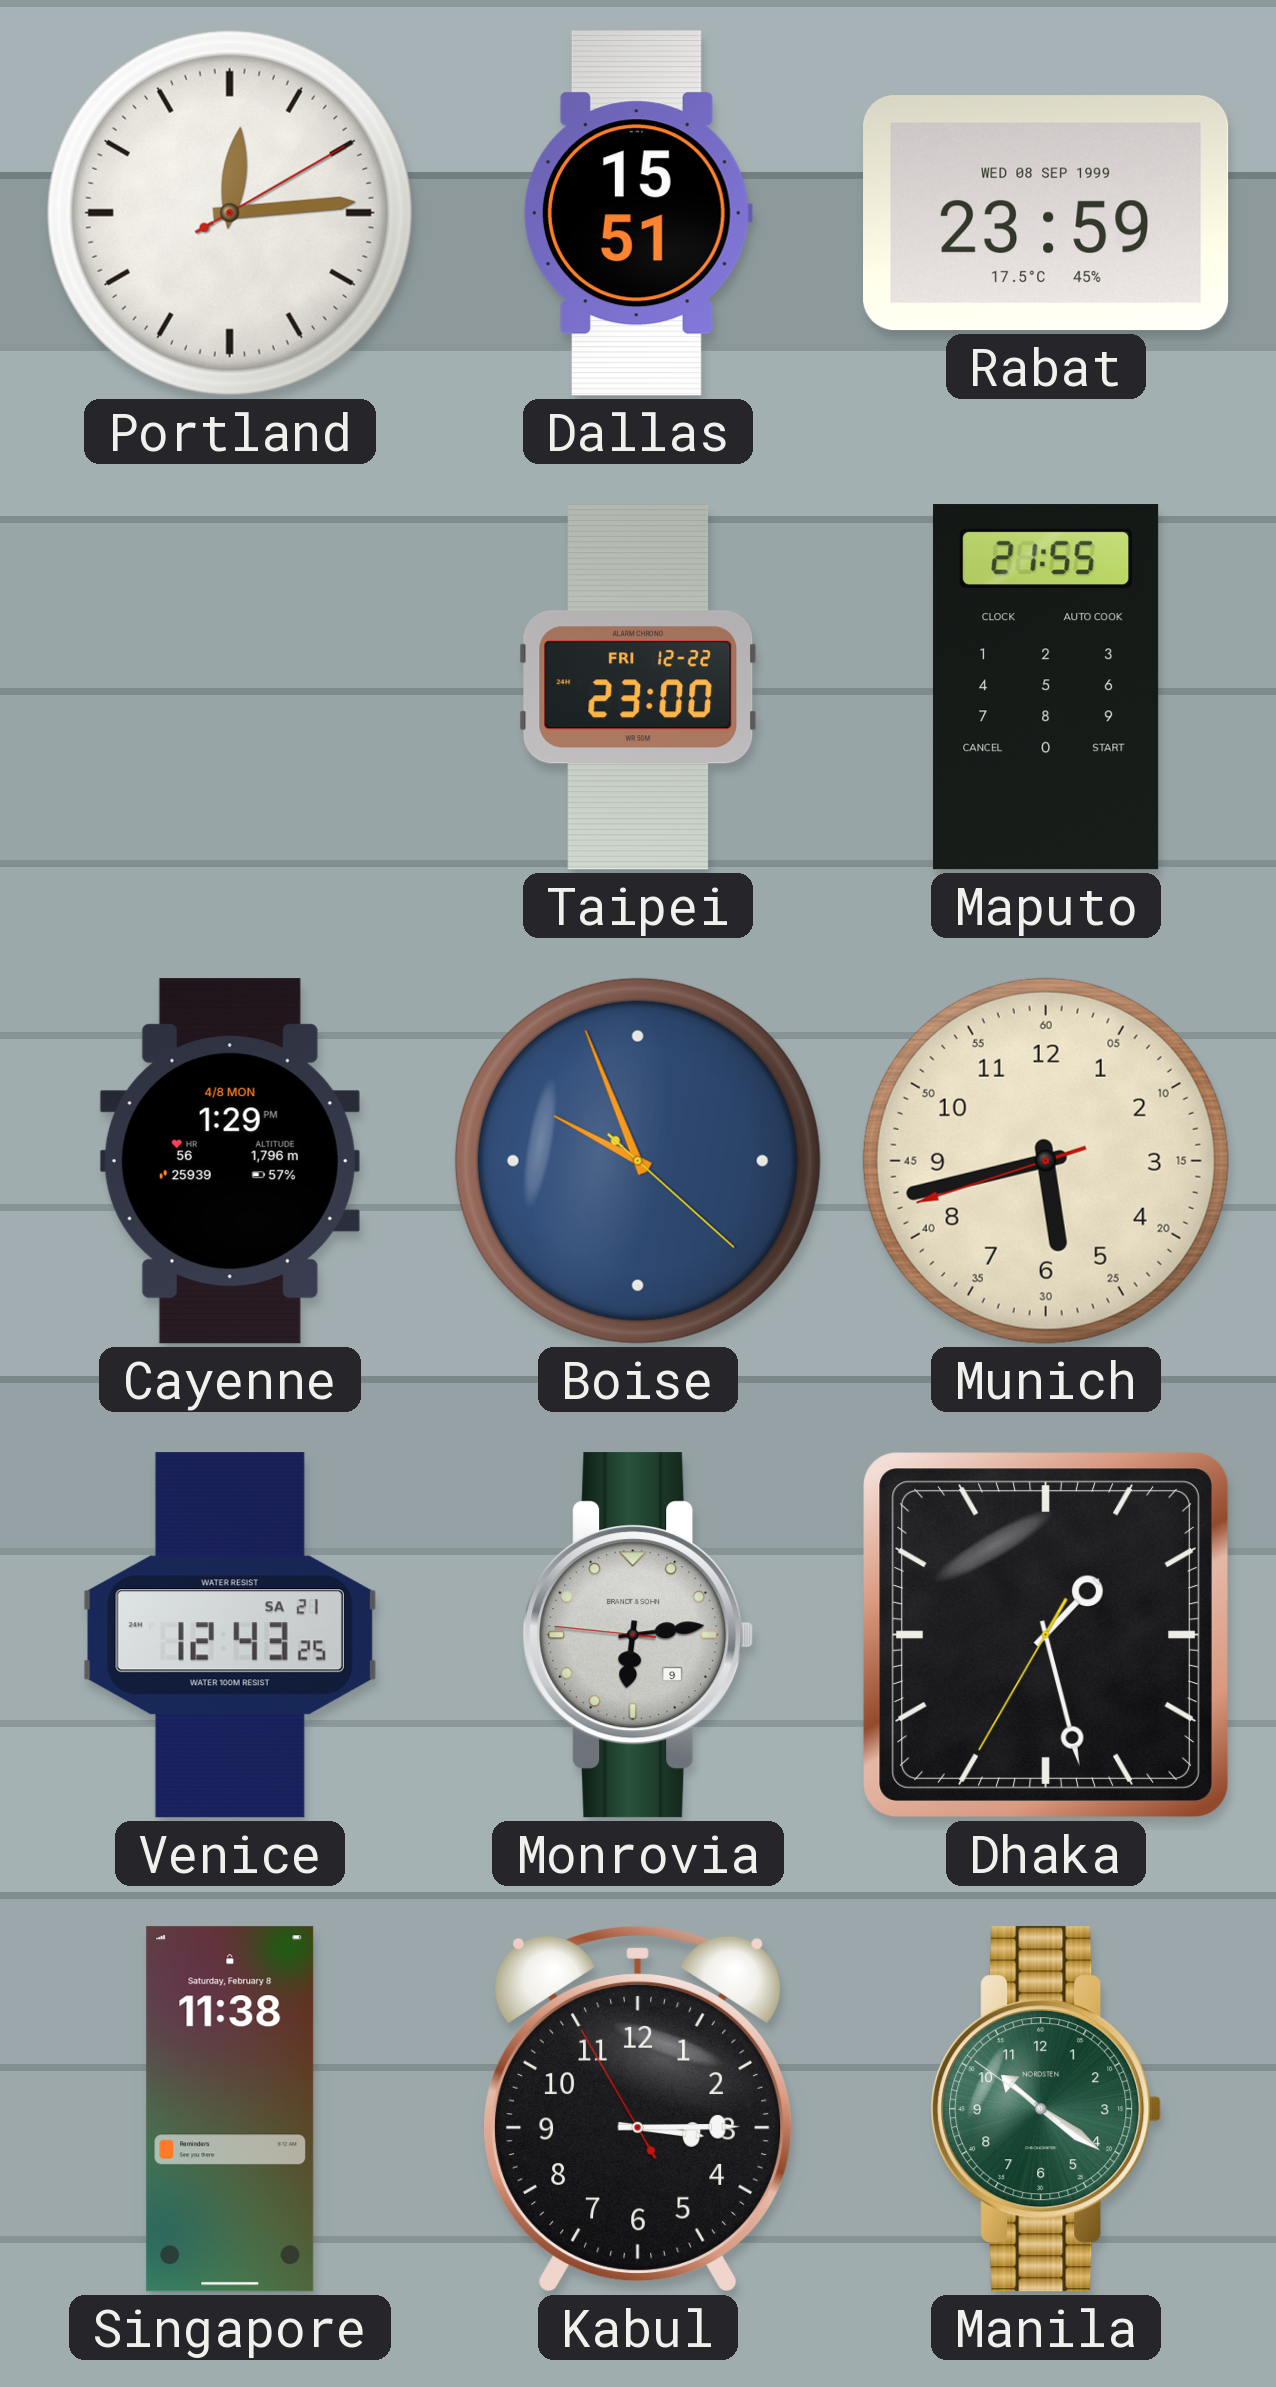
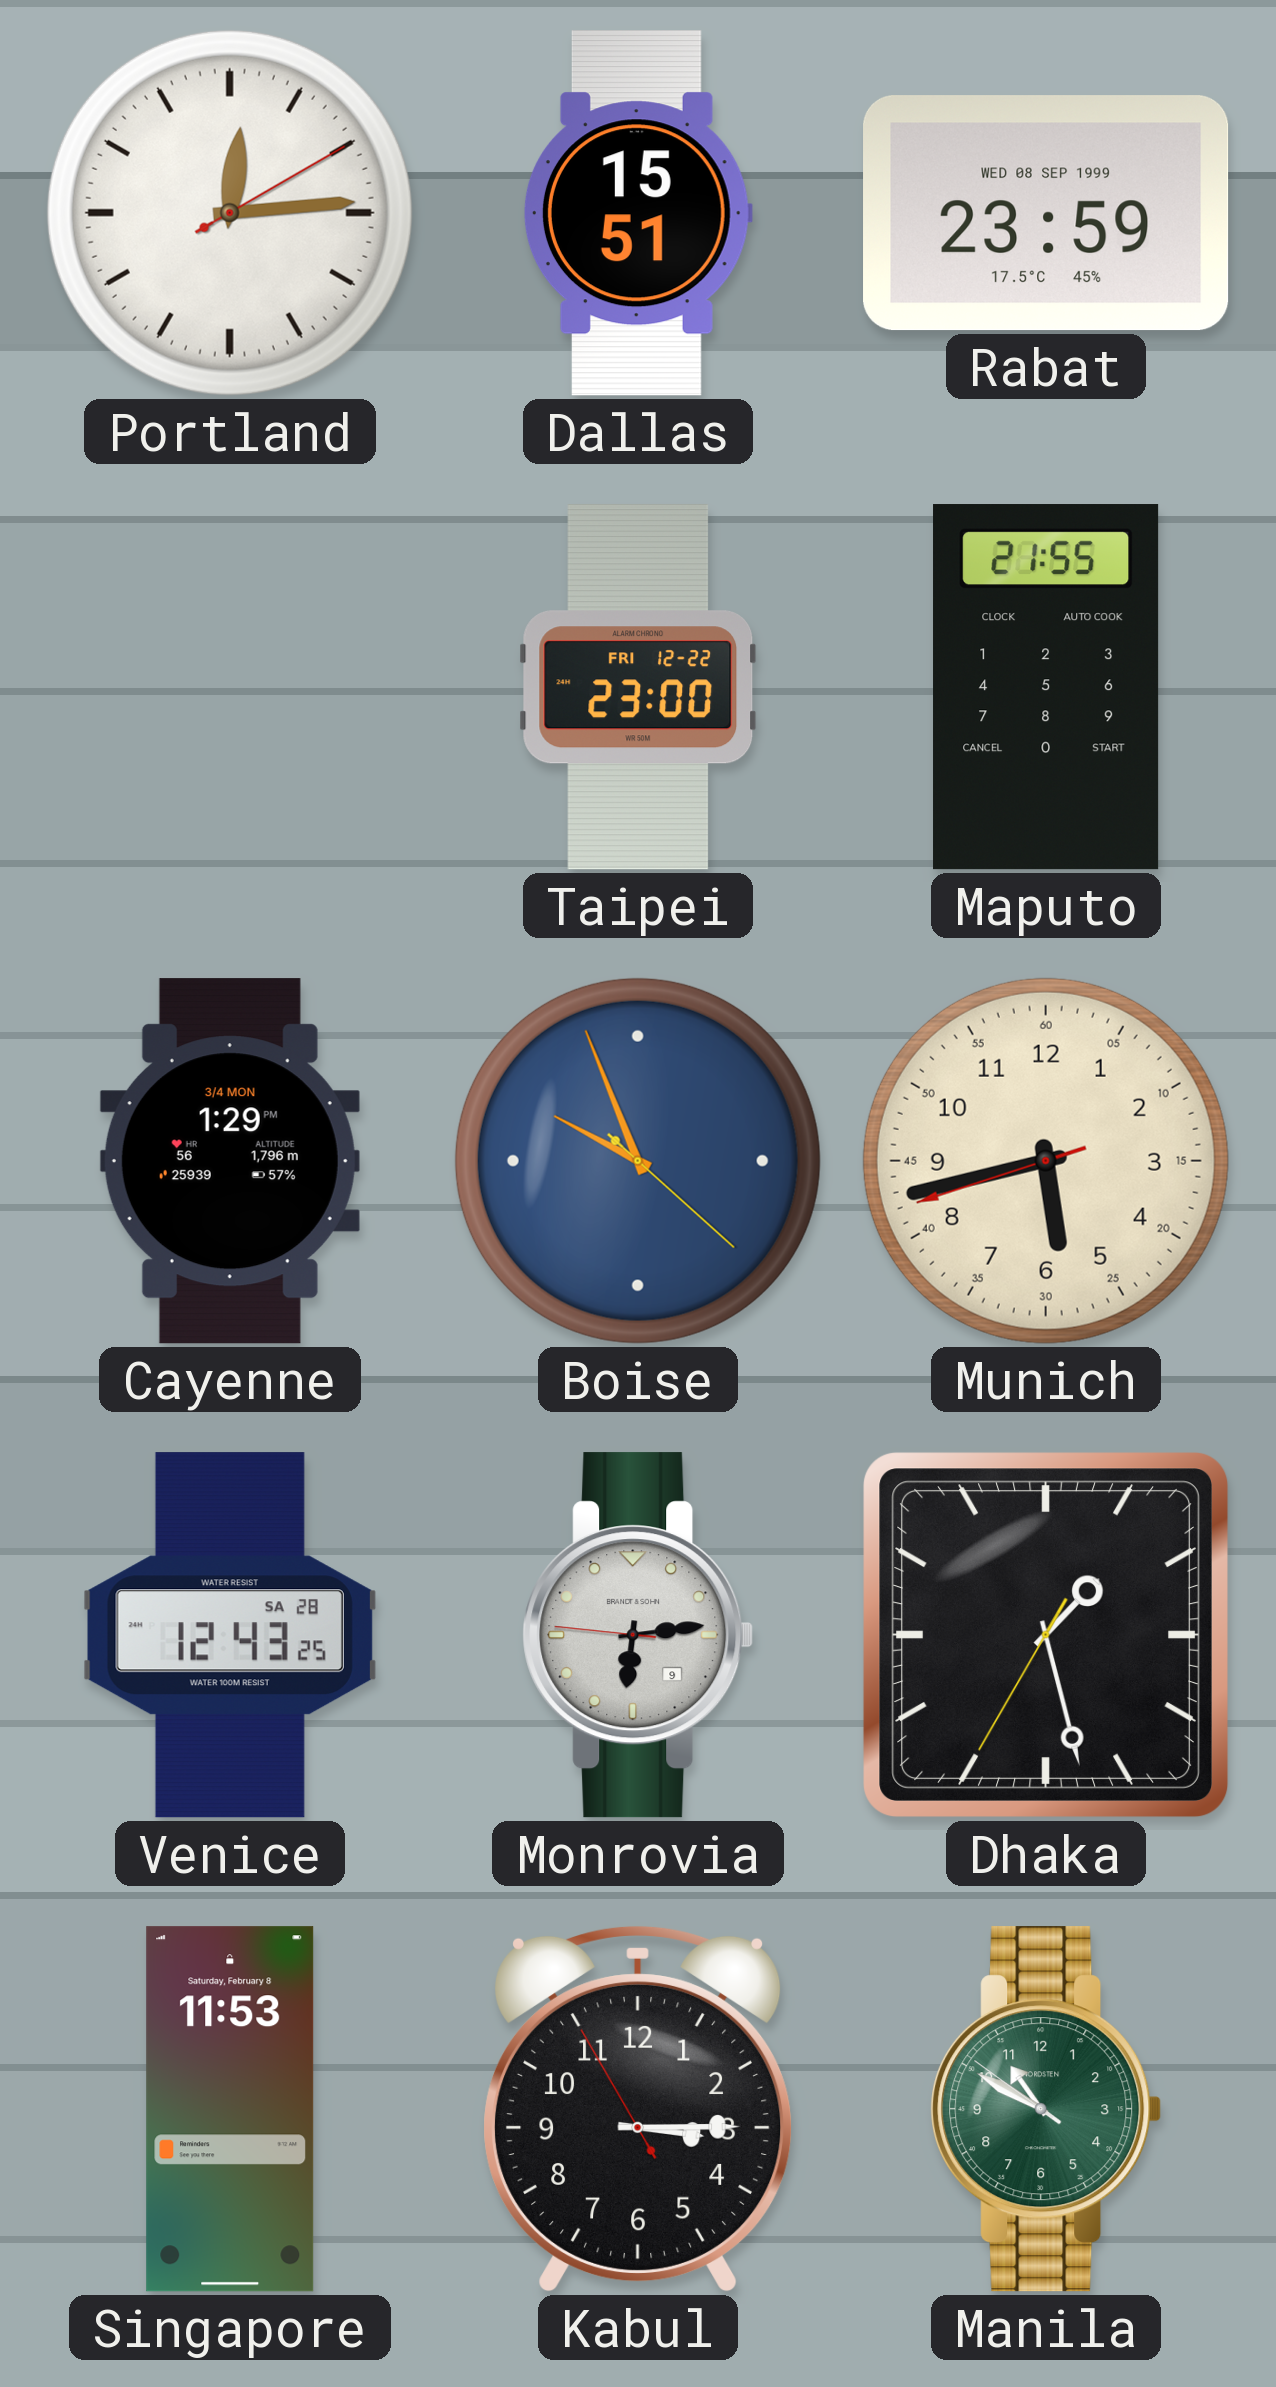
Cayenne date: 4/8 MON -> 3/4 MON (230, 1161)
Venice date: SA 21 -> SA 28 (230, 1635)
Singapore: 11:38 -> 11:53 (230, 2109)
Manila: 10:20 -> 10:49 (1046, 2109)
